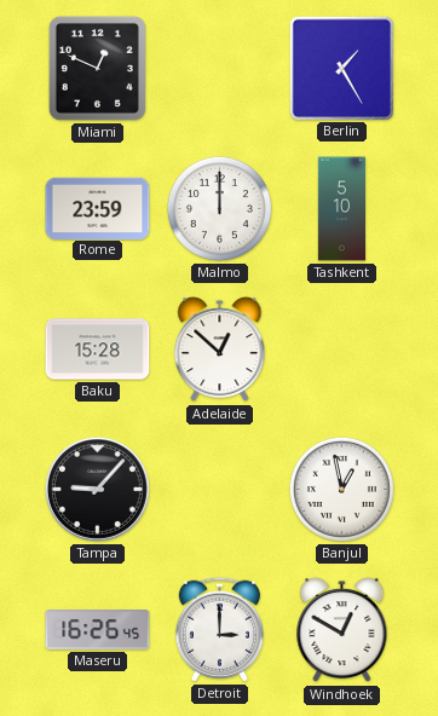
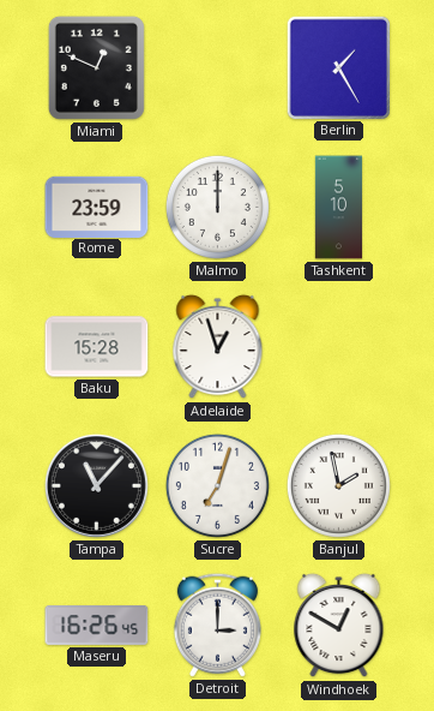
Adelaide: 12:52 -> 12:57 (218, 347)
Tampa: 9:07 -> 11:07 (96, 485)
Sucre: none -> 7:03 (217, 485)
Banjul: 12:58 -> 1:58 (338, 485)
